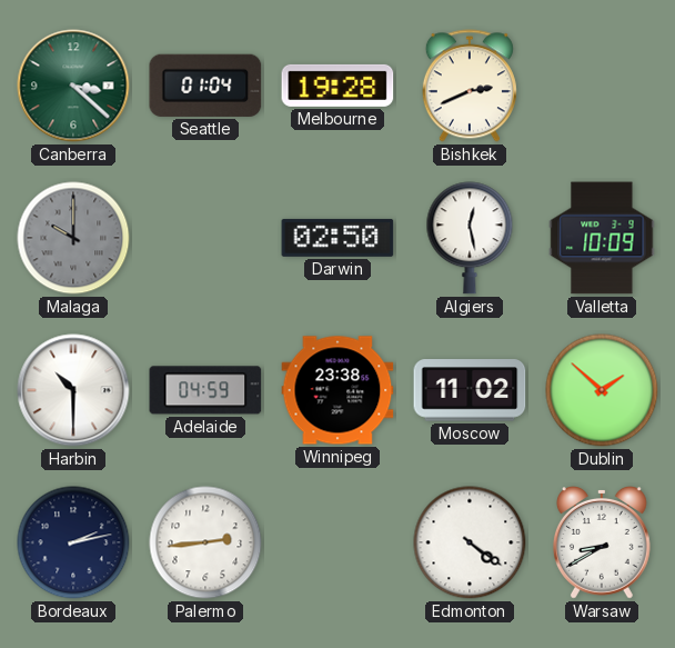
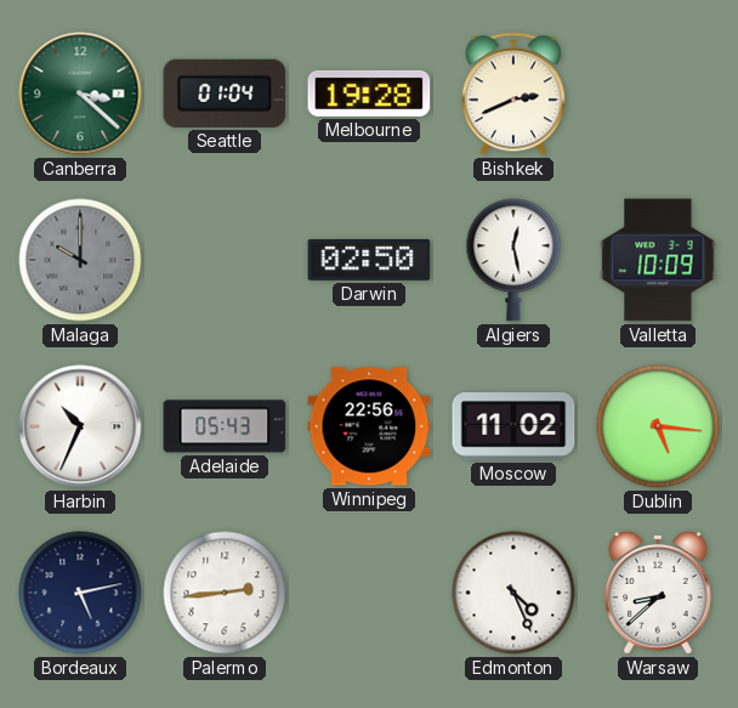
Harbin: 10:30 -> 10:34 (80, 426)
Adelaide: 04:59 -> 05:43 (225, 426)
Winnipeg: 23:38 -> 22:56 (369, 426)
Dublin: 1:52 -> 5:16 (658, 426)
Bordeaux: 2:13 -> 5:13 (80, 593)
Edmonton: 4:21 -> 4:26 (513, 593)
Warsaw: 8:40 -> 8:38 (658, 594)
